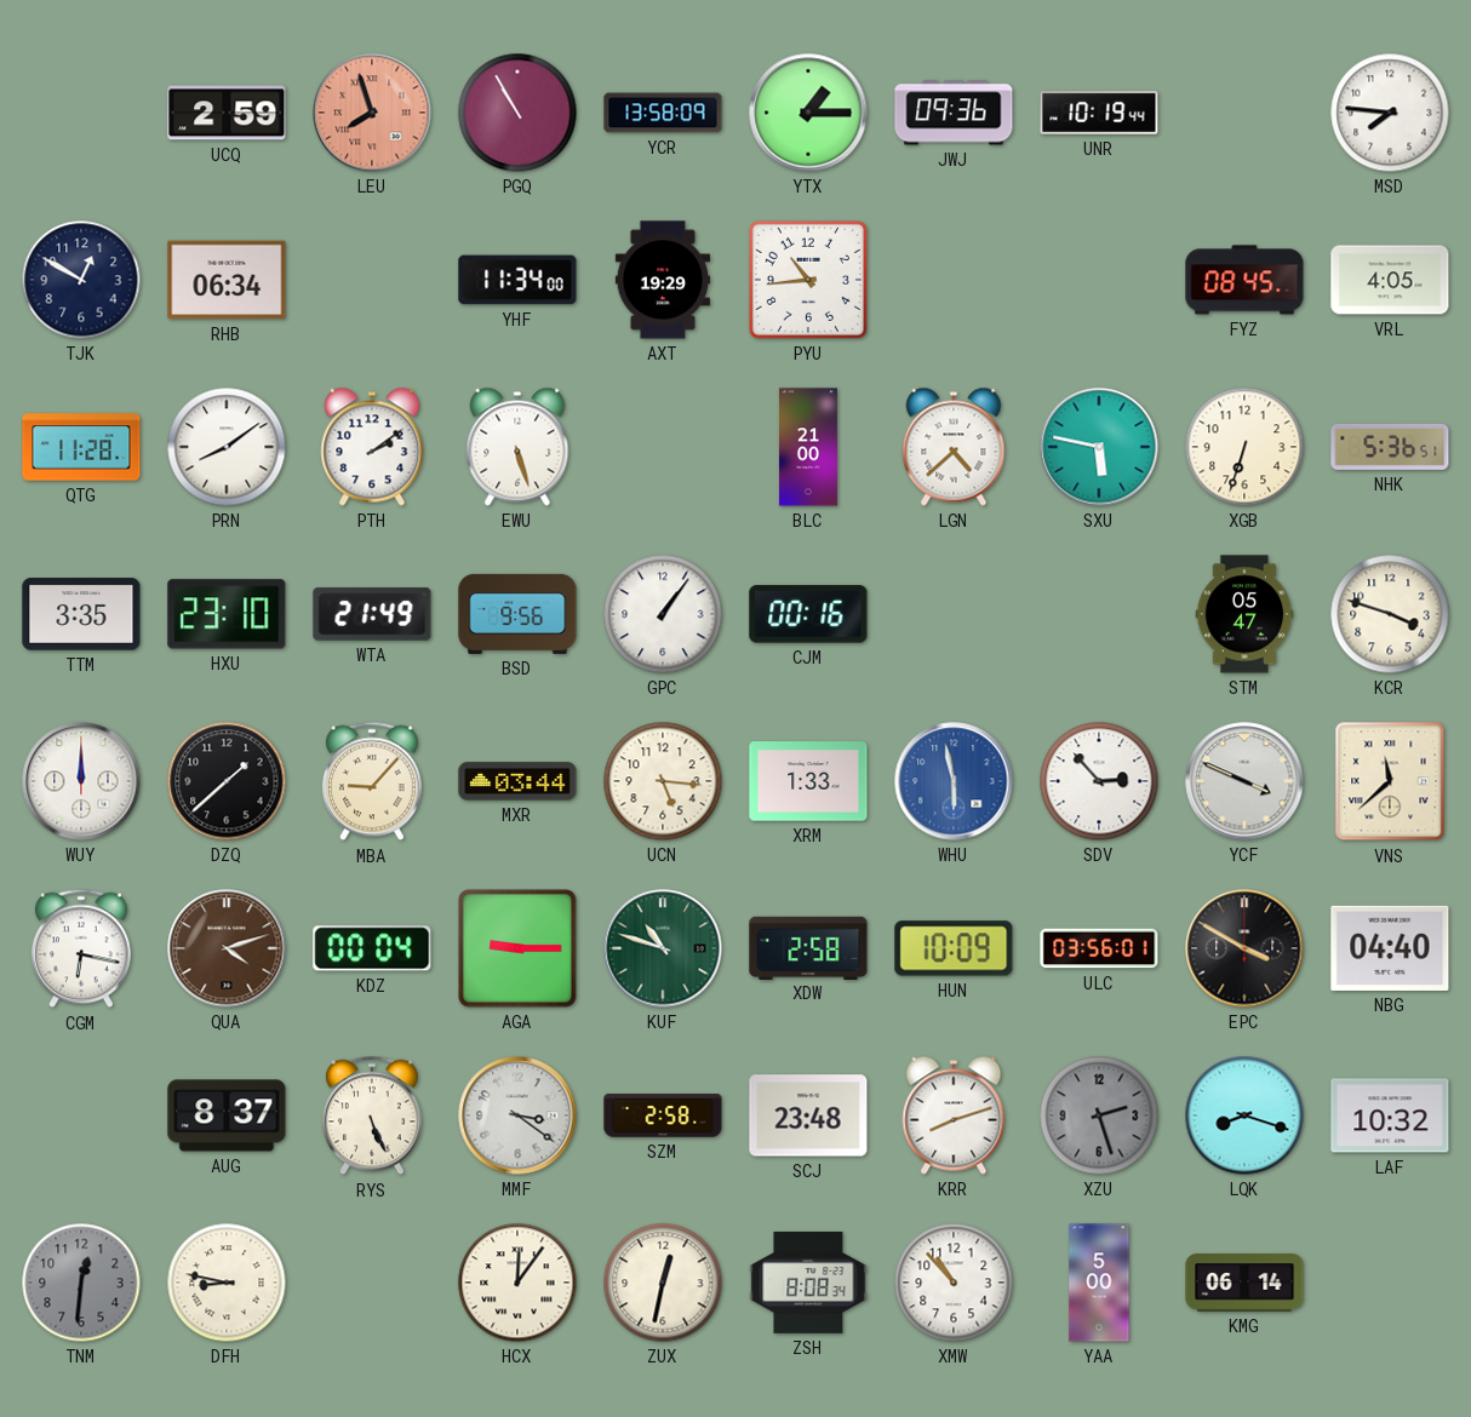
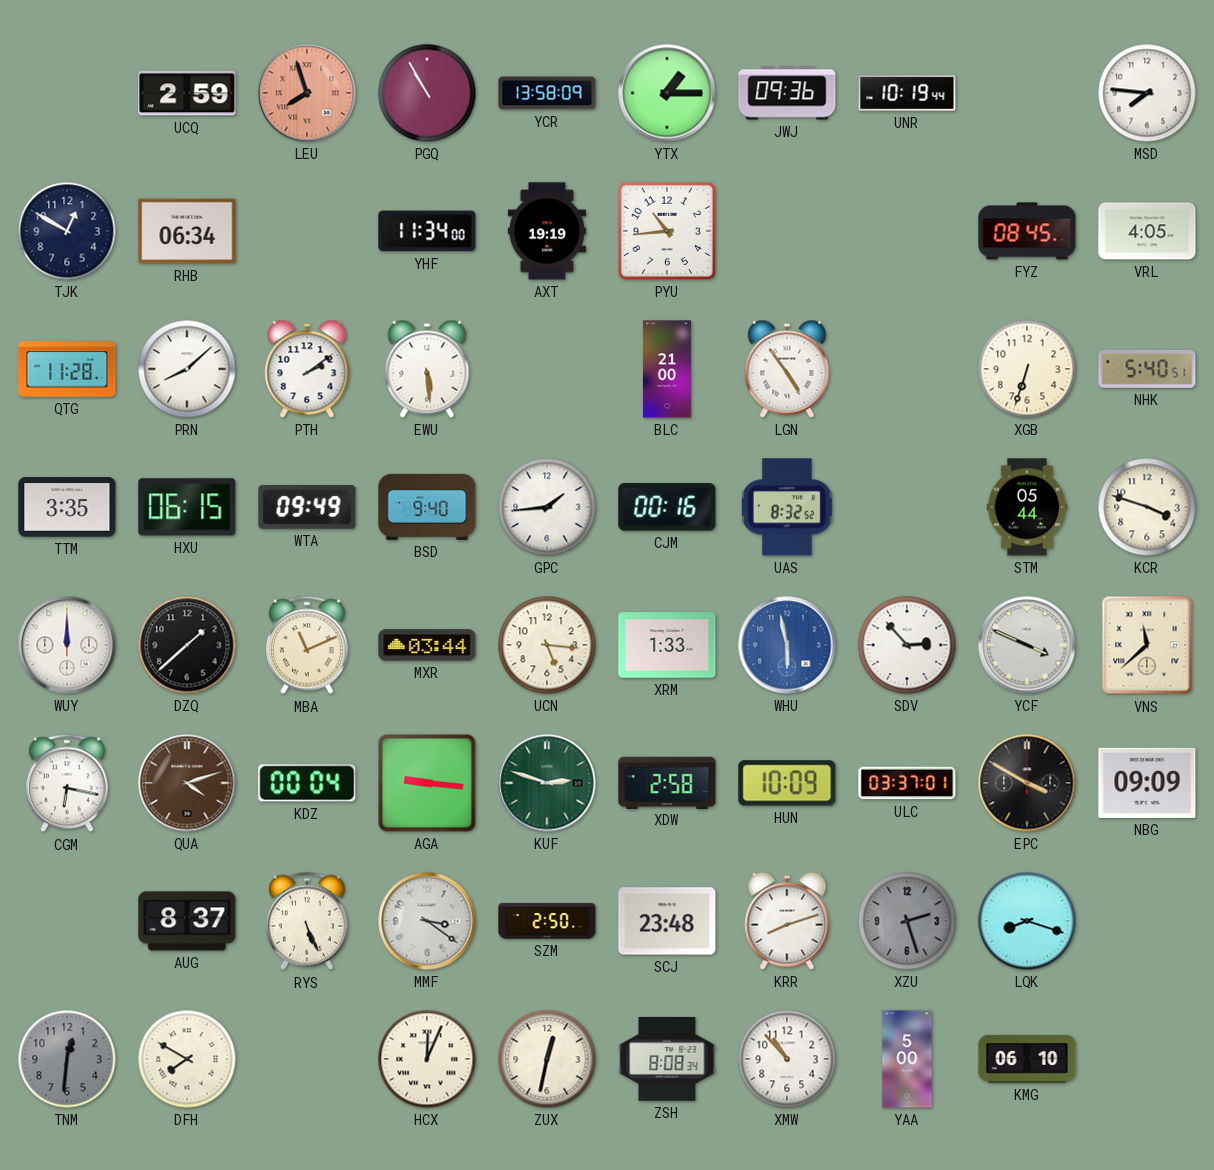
AXT: 19:29 -> 19:19 (546, 231)
PRN: 8:09 -> 8:08 (187, 369)
EWU: 5:27 -> 5:29 (427, 369)
LGN: 4:38 -> 4:54 (787, 369)
SXU: 5:47 -> none (1099, 447)
NHK: 5:36 -> 5:40 (1147, 369)
HXU: 23:10 -> 06:15 (187, 507)
WTA: 21:49 -> 09:49 (307, 507)
BSD: 9:56 -> 9:40 (427, 507)
GPC: 1:06 -> 1:44 (547, 507)
UAS: none -> 8:32 (787, 507)
STM: 05:47 -> 05:44 (1027, 507)
MBA: 9:07 -> 11:11 (307, 645)
AGA: 9:15 -> 9:16 (427, 783)
KUF: 10:48 -> 2:48 (547, 783)
ULC: 03:56 -> 03:37 (907, 783)
NBG: 04:40 -> 09:09 (1147, 783)
SZM: 2:58 -> 2:50 (547, 921)
LAF: 10:32 -> none (1390, 1115)
DFH: 8:47 -> 7:50 (187, 1059)
HCX: 12:06 -> 12:04 (427, 1059)
KMG: 06:14 -> 06:10 (1027, 1059)
